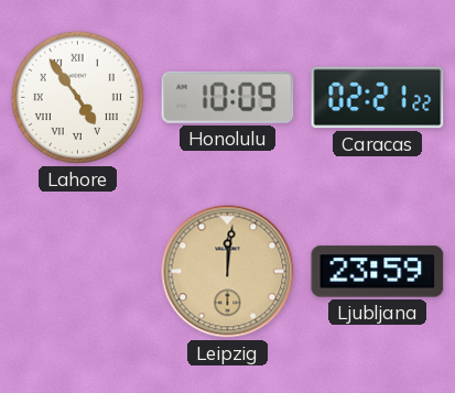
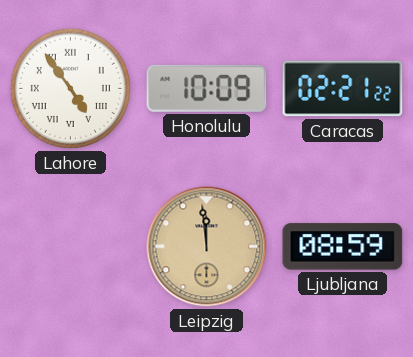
Leipzig: 12:01 -> 11:59 (207, 247)
Ljubljana: 23:59 -> 08:59 (343, 247)
